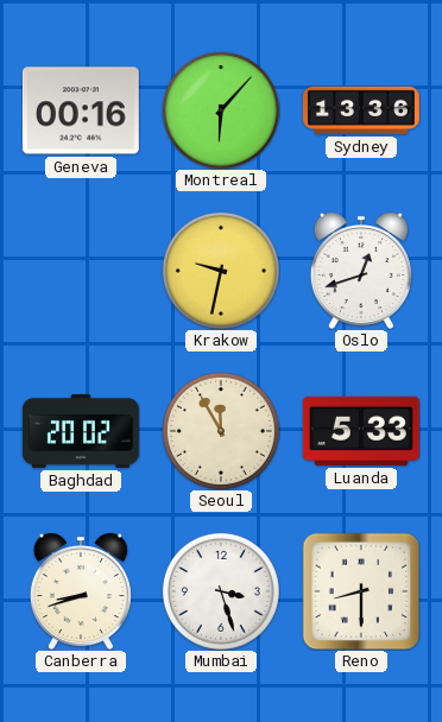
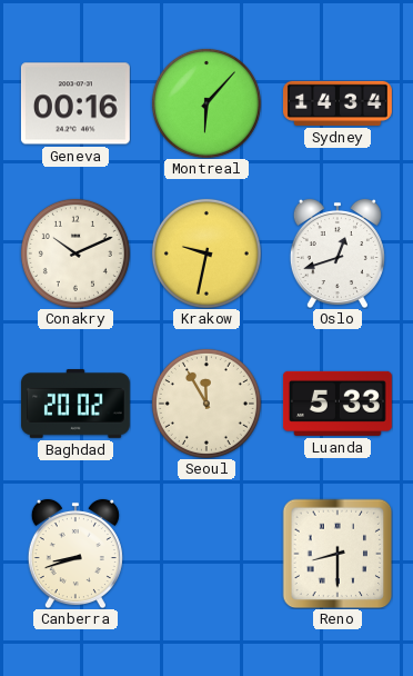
Sydney: 13:36 -> 14:34 (338, 103)
Conakry: none -> 10:11 (75, 254)
Mumbai: 3:27 -> none (221, 591)
